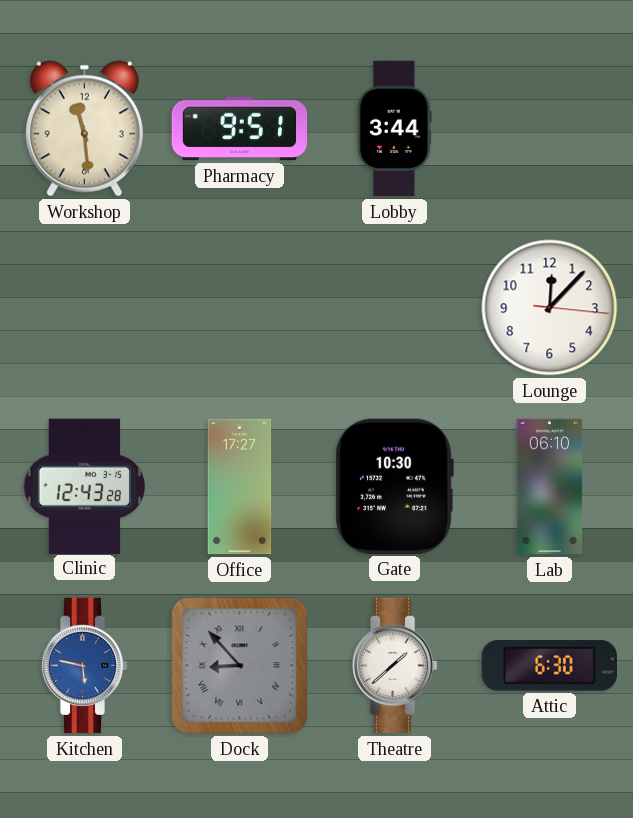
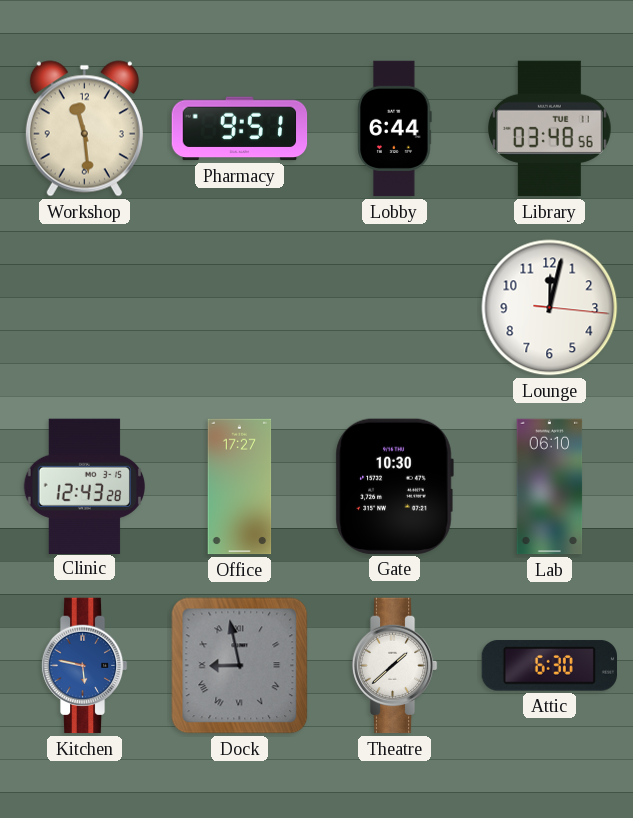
Lobby: 3:44 -> 6:44 (395, 129)
Library: none -> 03:48 (550, 129)
Lounge: 12:07 -> 12:02 (550, 308)
Dock: 8:53 -> 8:58 (240, 666)
